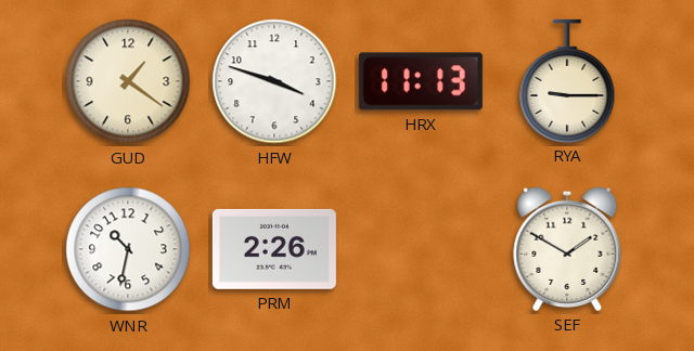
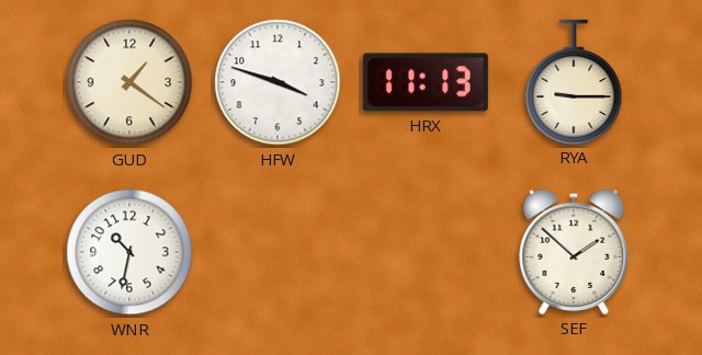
PRM: 2:26 -> none (274, 249)
SEF: 1:50 -> 1:52 (574, 252)
